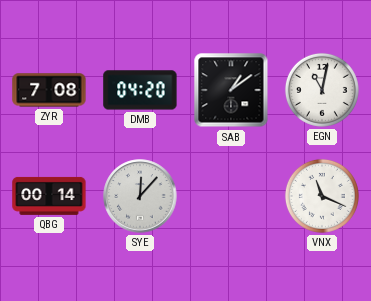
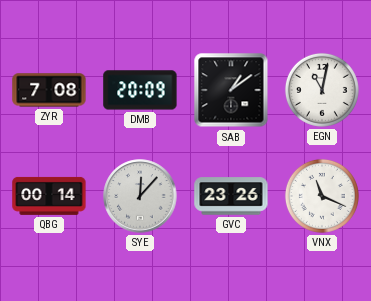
DMB: 04:20 -> 20:09 (140, 90)
GVC: none -> 23:26 (231, 196)
